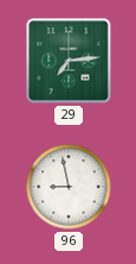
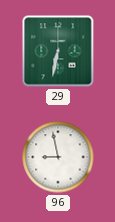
29: 7:14 -> 6:32 (58, 51)
